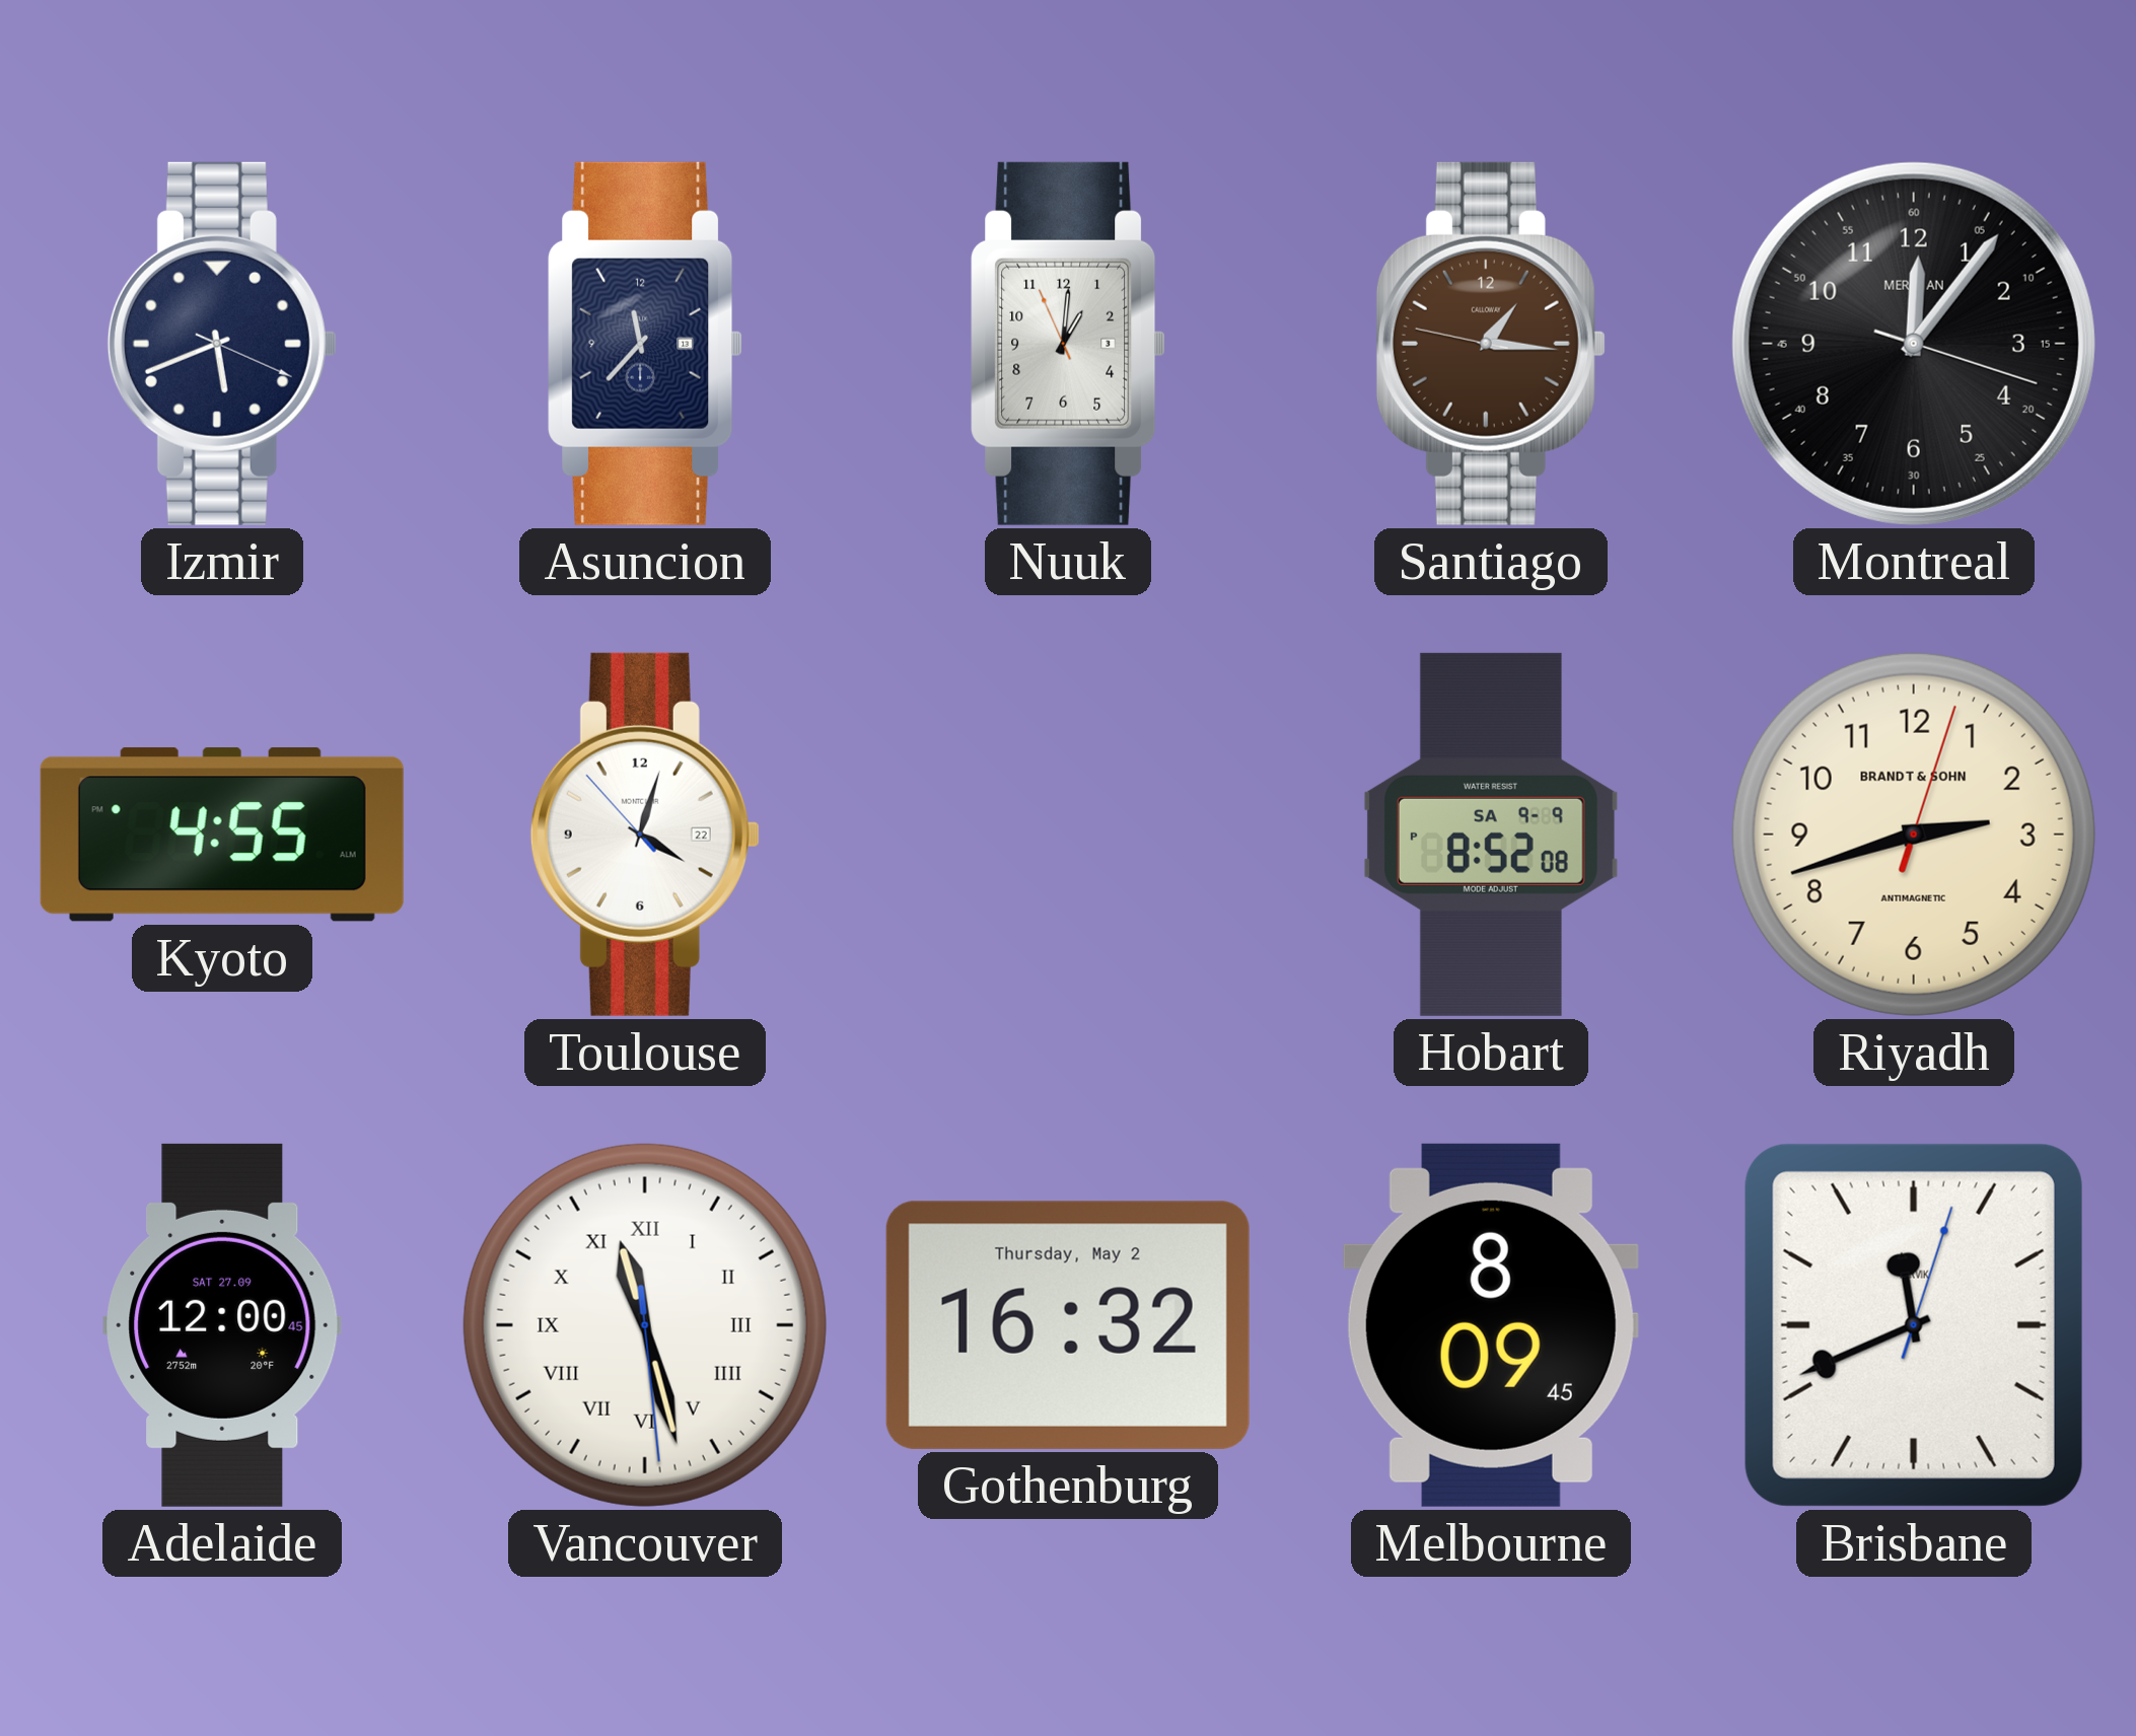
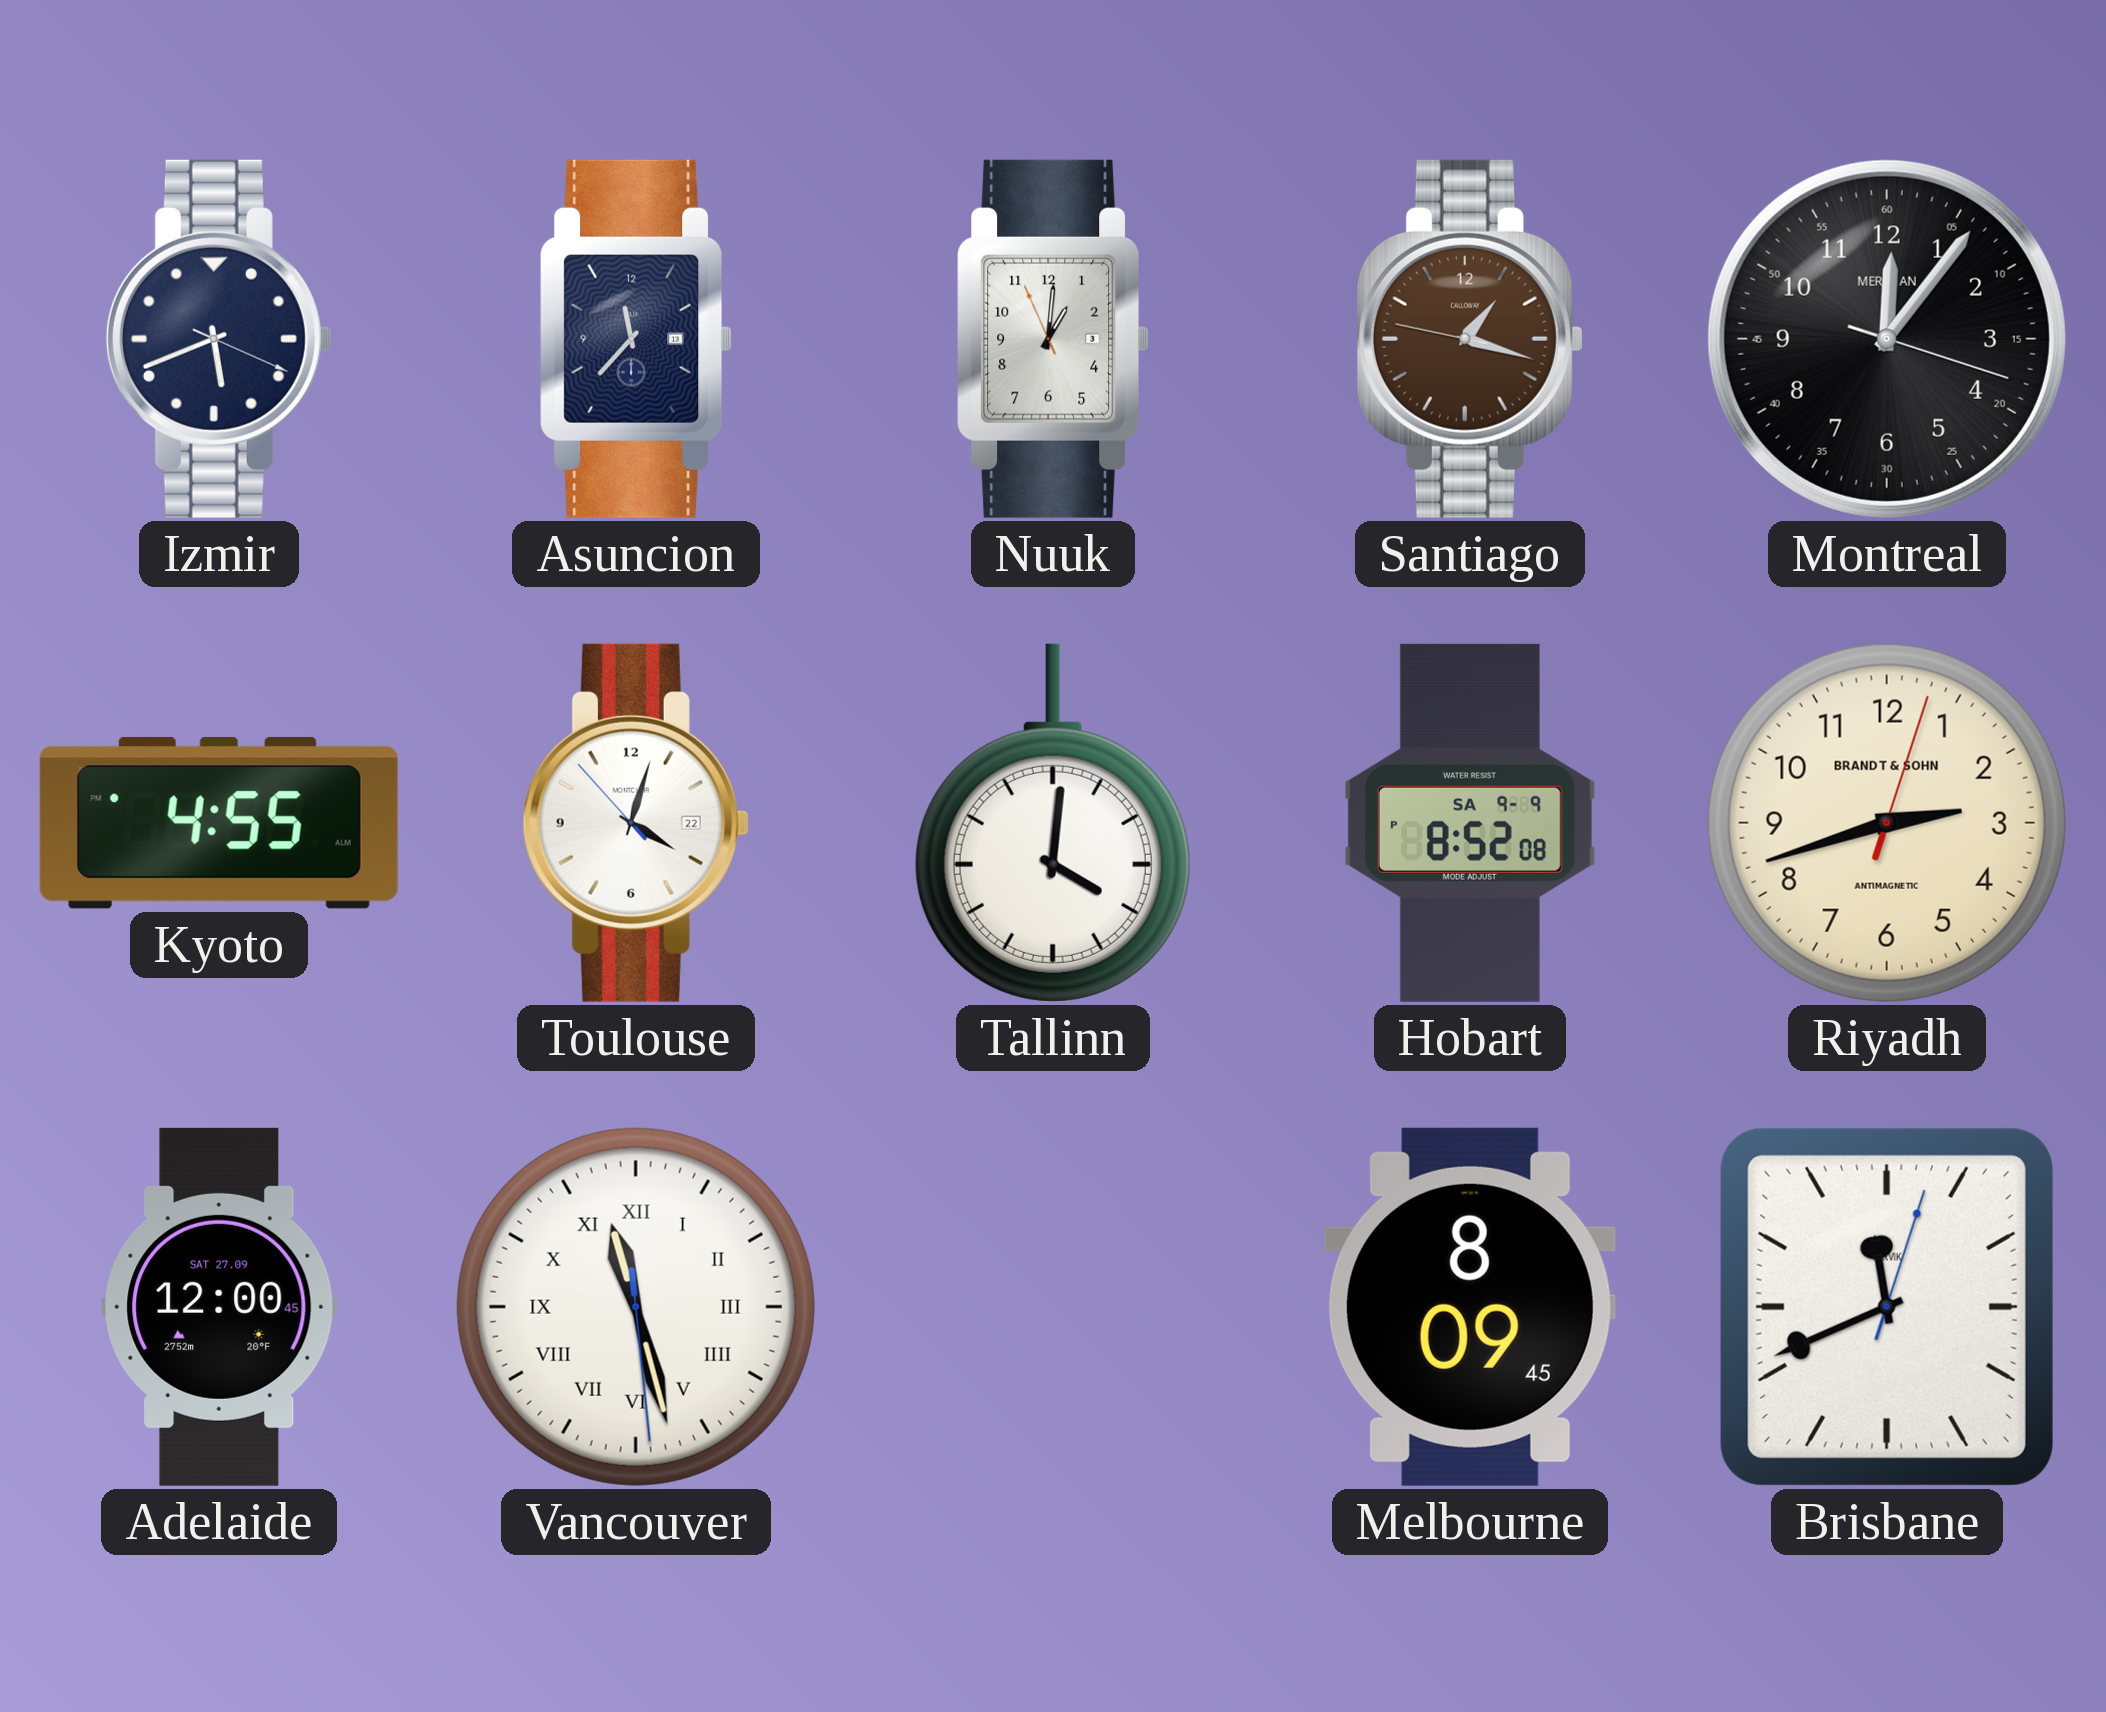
Santiago: 1:15 -> 1:17 (1470, 339)
Tallinn: none -> 4:01 (1053, 823)
Gothenburg: 16:32 -> none (1068, 1325)
